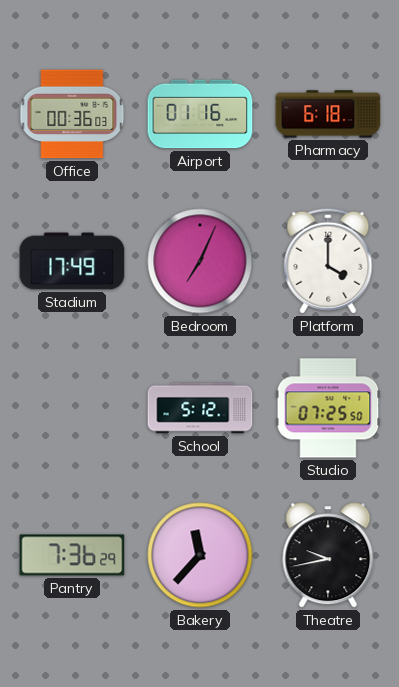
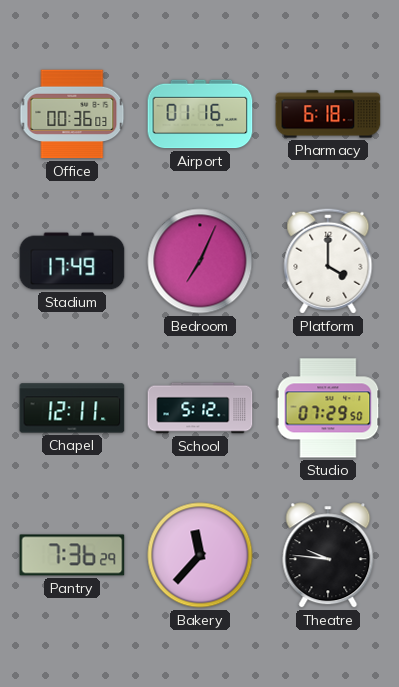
Chapel: none -> 12:11 (72, 408)
Studio: 07:25 -> 07:29 (328, 408)
Theatre: 9:43 -> 9:46 (328, 555)
